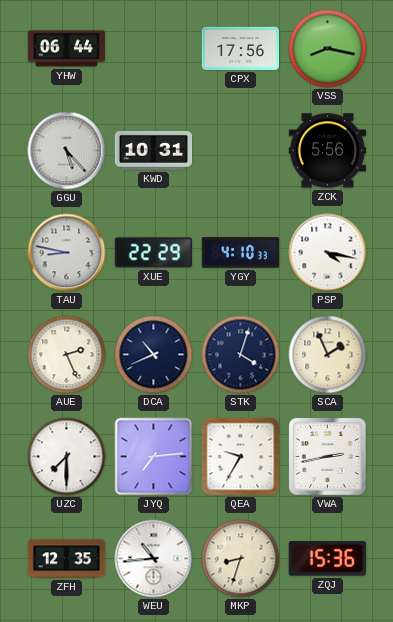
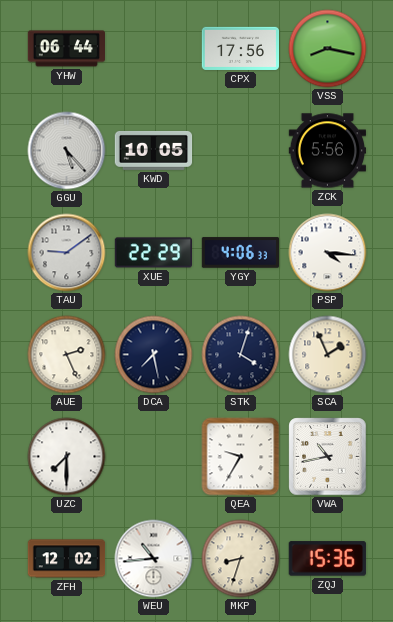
KWD: 10:31 -> 10:05 (154, 150)
TAU: 8:47 -> 9:09 (67, 253)
YGY: 4:10 -> 4:06 (241, 253)
PSP: 4:17 -> 4:16 (328, 253)
DCA: 10:41 -> 7:28 (154, 355)
JYQ: 7:14 -> none (154, 457)
VWA: 2:43 -> 10:43 (328, 457)
ZFH: 12:35 -> 12:02 (67, 559)
